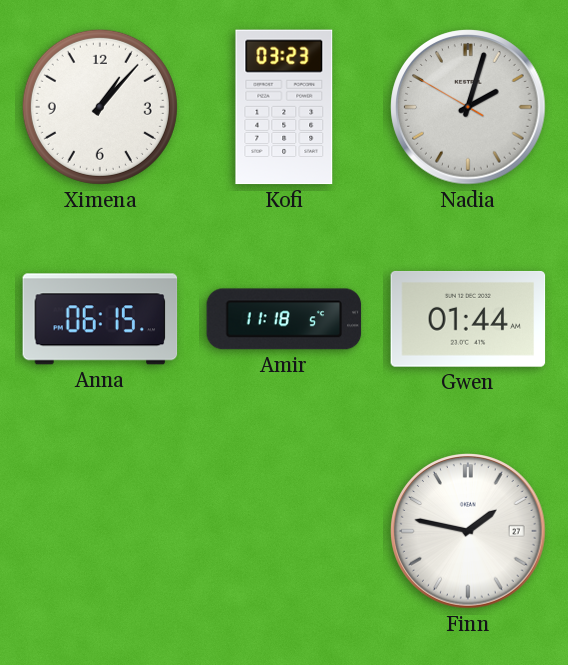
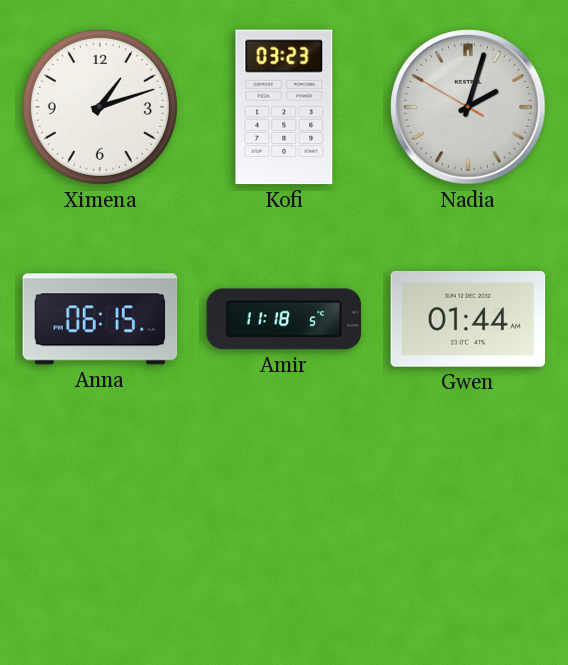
Ximena: 1:07 -> 1:12 (100, 107)
Finn: 1:47 -> none (468, 531)
